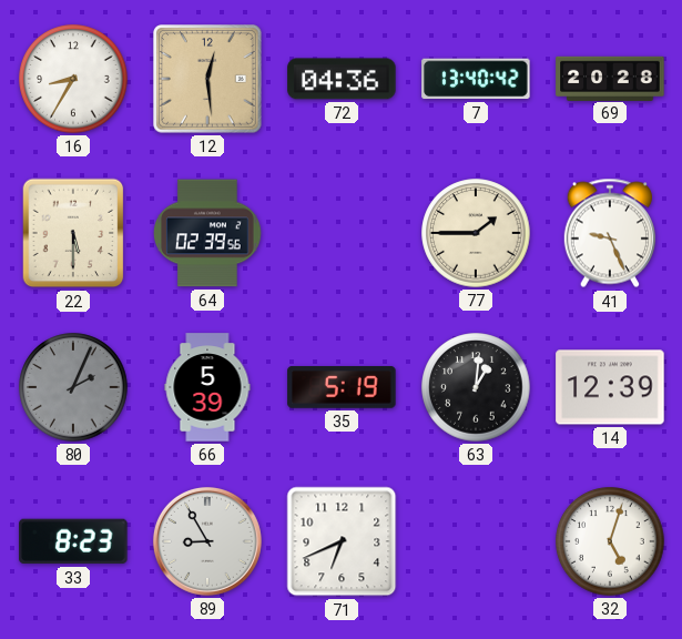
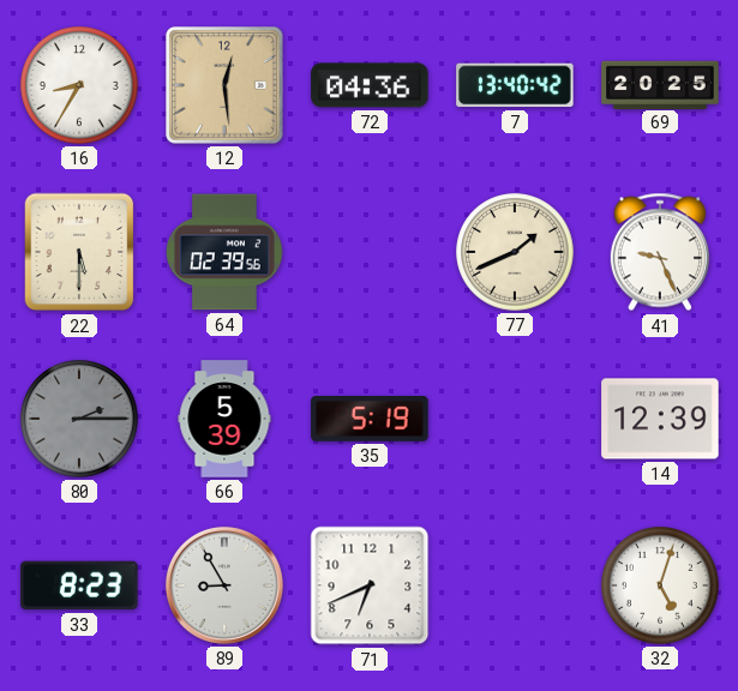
69: 20:28 -> 20:25 (660, 84)
77: 1:45 -> 1:41 (515, 252)
80: 2:04 -> 2:15 (79, 419)
63: 1:01 -> none (476, 387)
